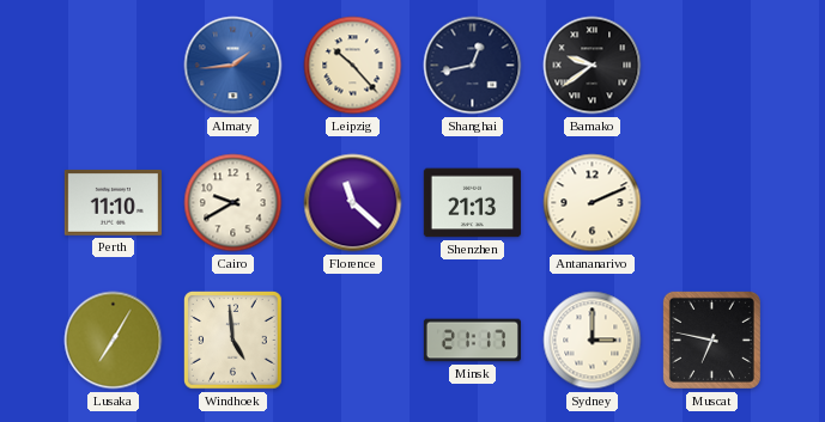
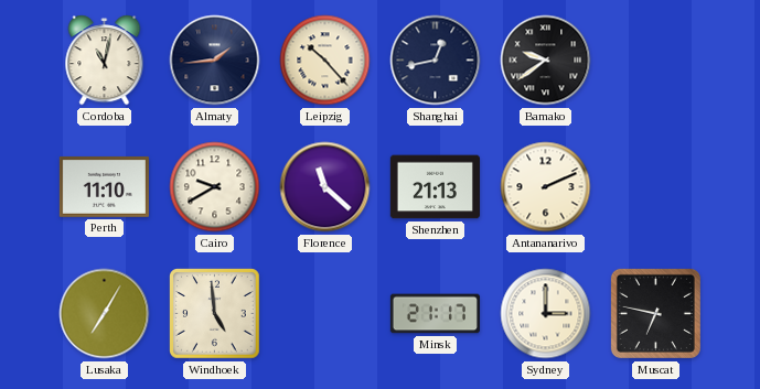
Cordoba: none -> 11:02 (105, 61)
Almaty dial: blue -> navy (215, 61)
